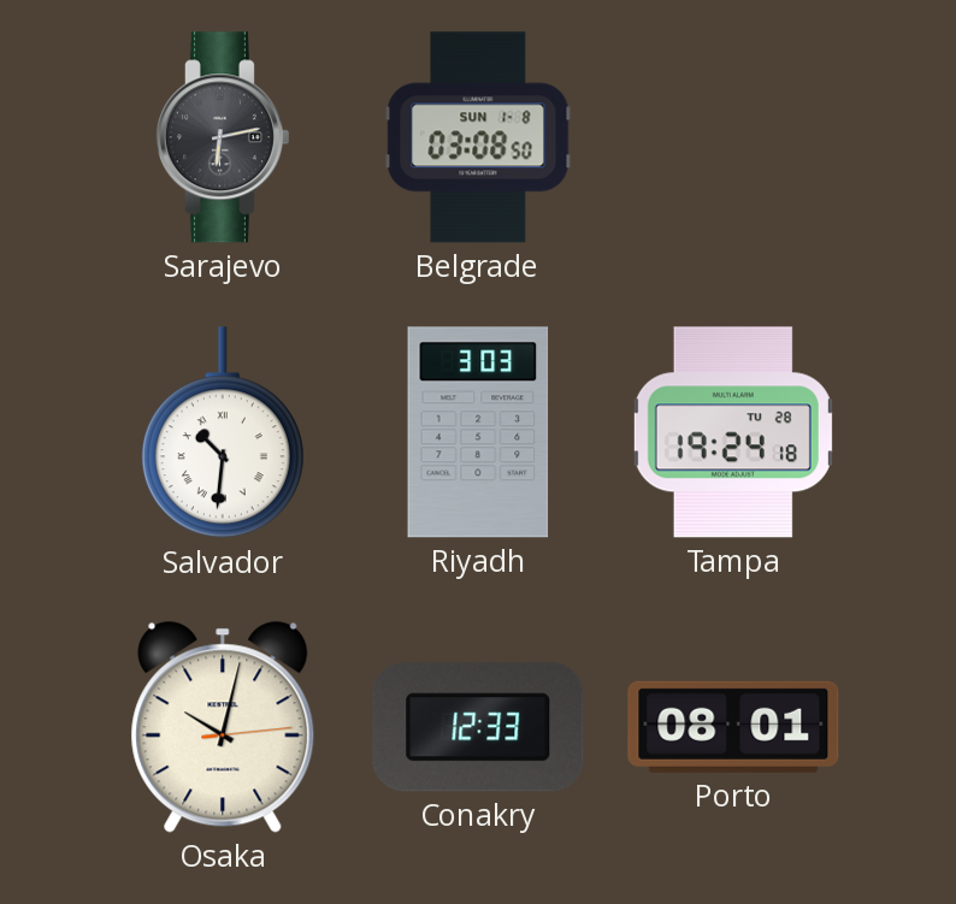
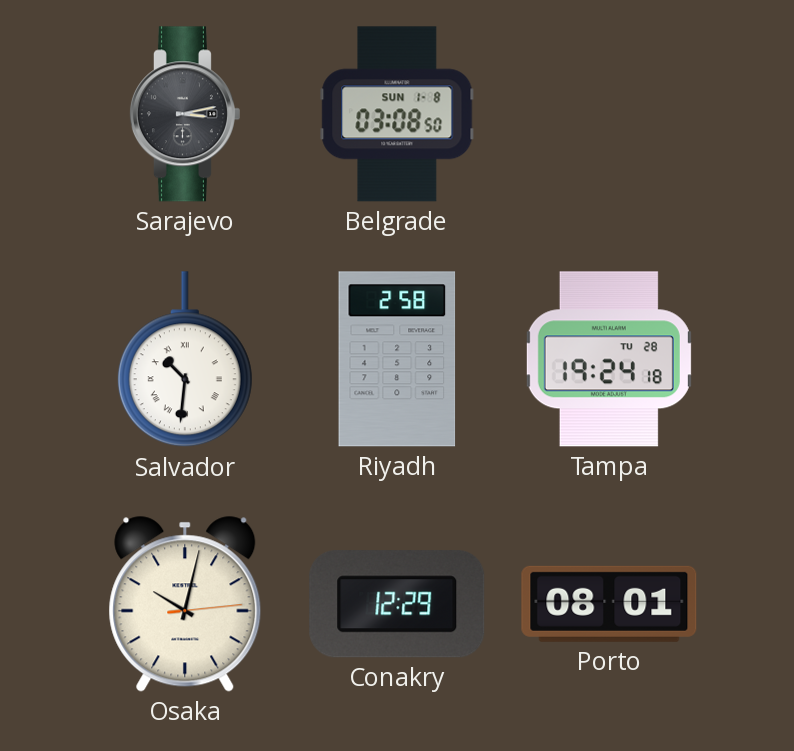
Sarajevo: 6:13 -> 3:13 (184, 114)
Riyadh: 3:03 -> 2:58 (397, 359)
Conakry: 12:33 -> 12:29 (397, 604)
